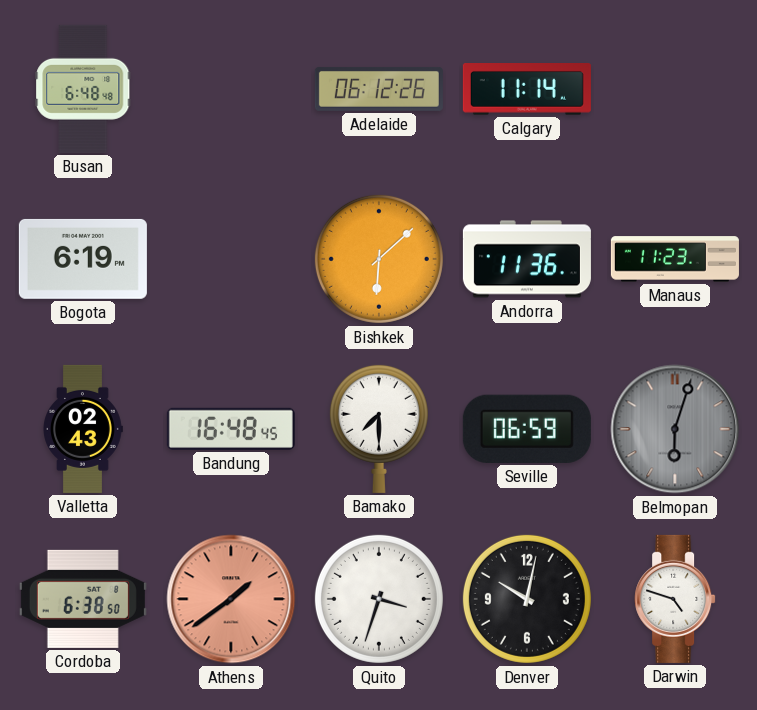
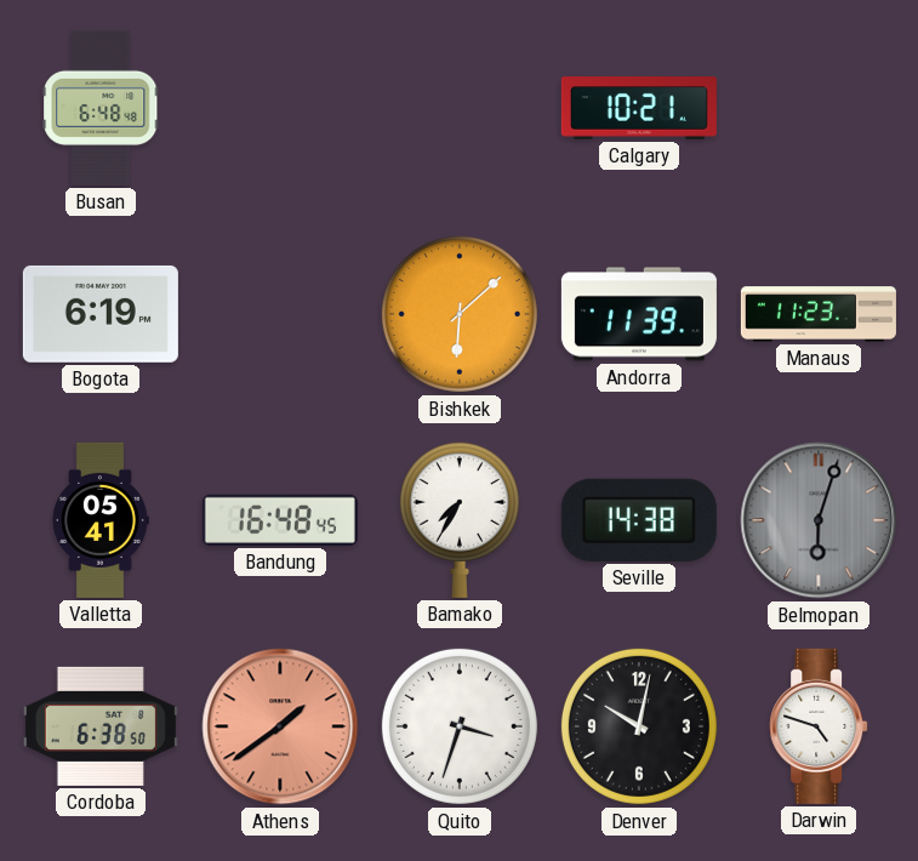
Adelaide: 06:12 -> none (379, 89)
Calgary: 11:14 -> 10:21 (639, 109)
Andorra: 11:36 -> 11:39 (639, 314)
Valletta: 02:43 -> 05:41 (101, 520)
Bamako: 7:30 -> 7:35 (460, 519)
Seville: 06:59 -> 14:38 (639, 520)
